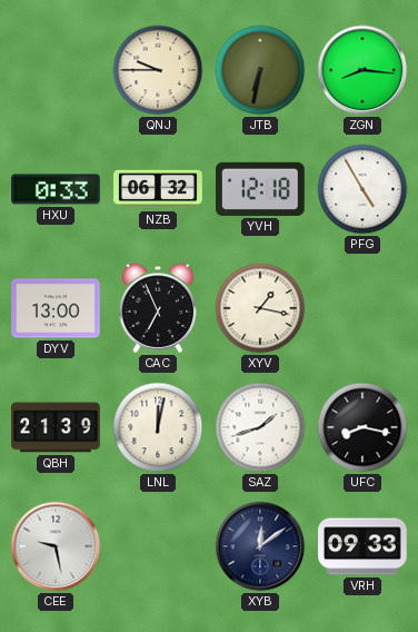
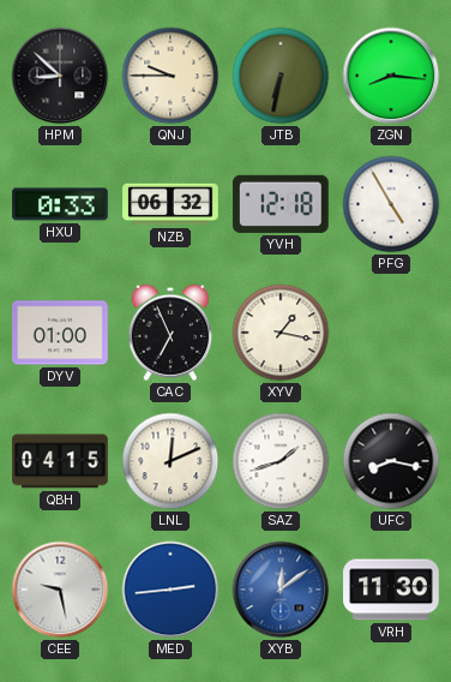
HPM: none -> 8:52 (60, 76)
DYV: 13:00 -> 01:00 (60, 333)
QBH: 21:39 -> 04:15 (60, 461)
LNL: 12:02 -> 12:11 (170, 461)
MED: none -> 2:44 (170, 590)
XYB dial: navy -> blue (281, 590)
VRH: 09:33 -> 11:30 (391, 590)
